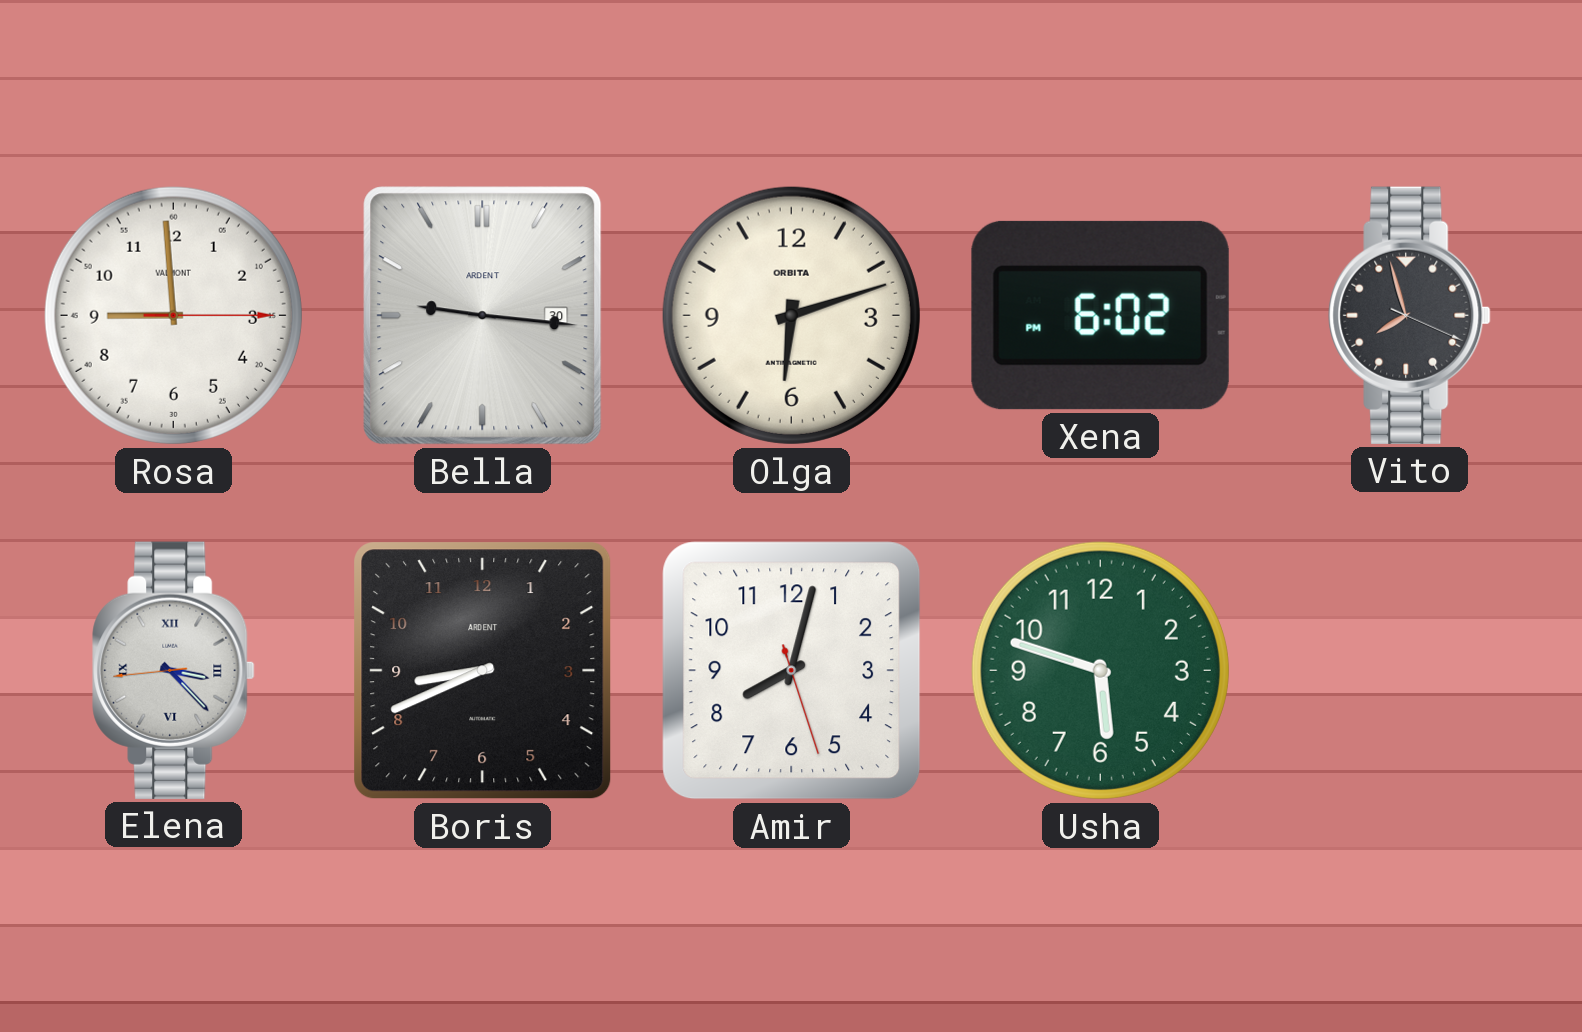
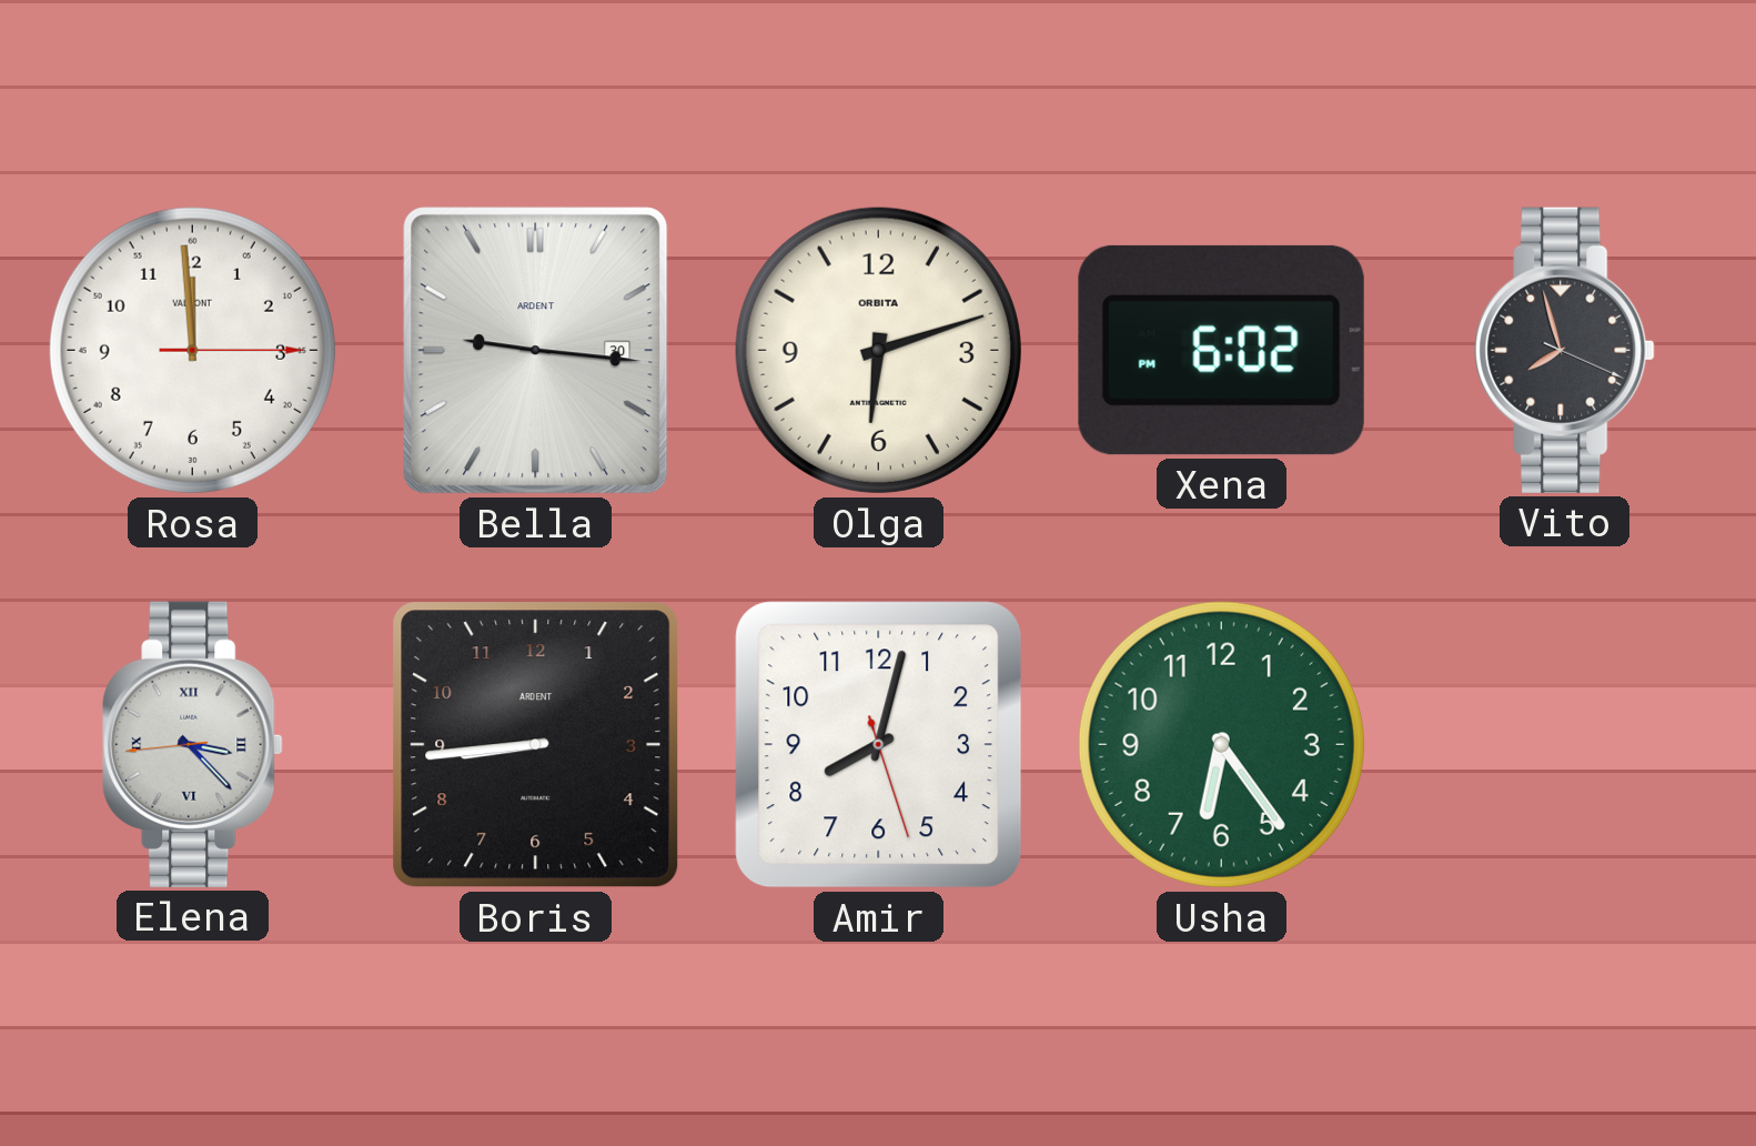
Rosa: 8:59 -> 11:59 (192, 350)
Boris: 8:41 -> 8:44 (536, 745)
Usha: 5:48 -> 6:24 (1221, 744)
